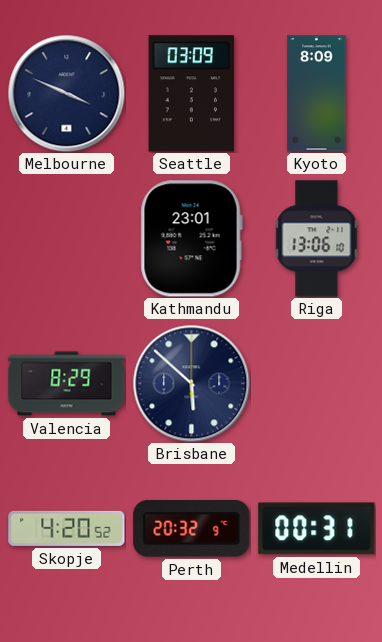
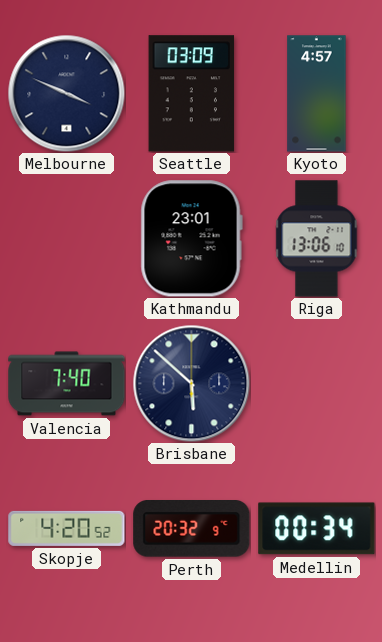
Kyoto: 8:09 -> 4:57 (317, 94)
Valencia: 8:29 -> 7:40 (67, 384)
Medellin: 00:31 -> 00:34 (317, 529)
